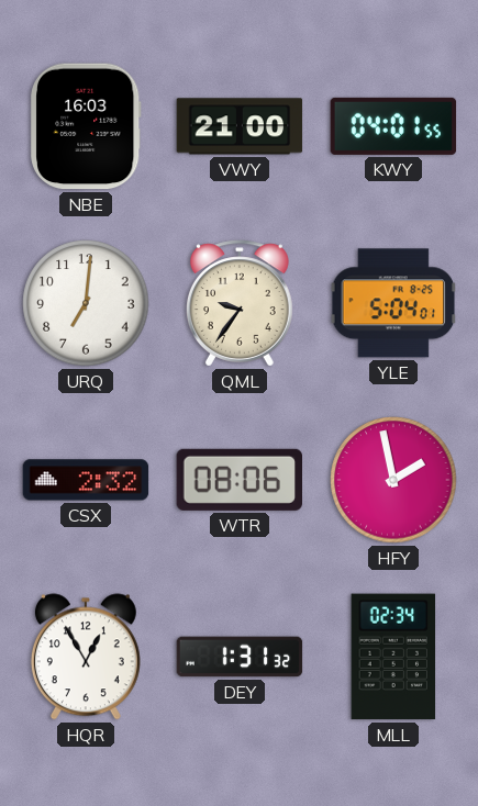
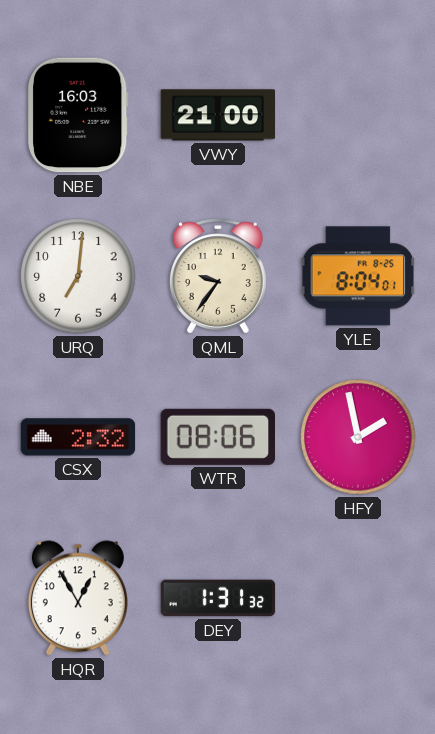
KWY: 04:01 -> none (393, 126)
YLE: 5:04 -> 8:04 (358, 276)
MLL: 02:34 -> none (393, 657)
